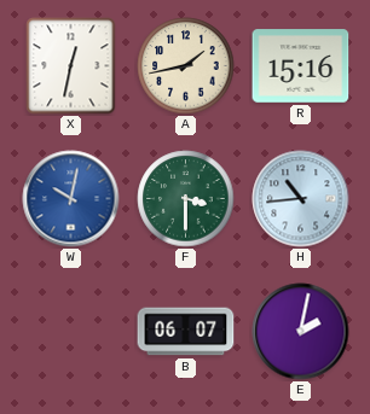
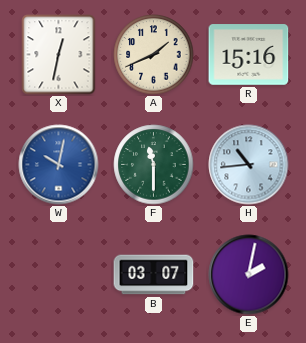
A: 1:43 -> 1:41 (154, 55)
F: 3:30 -> 11:30 (154, 165)
B: 06:07 -> 03:07 (154, 275)
